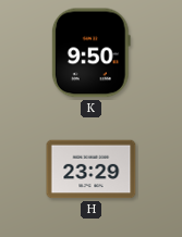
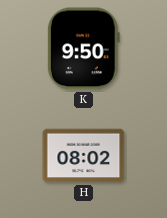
H: 23:29 -> 08:02 (84, 156)
